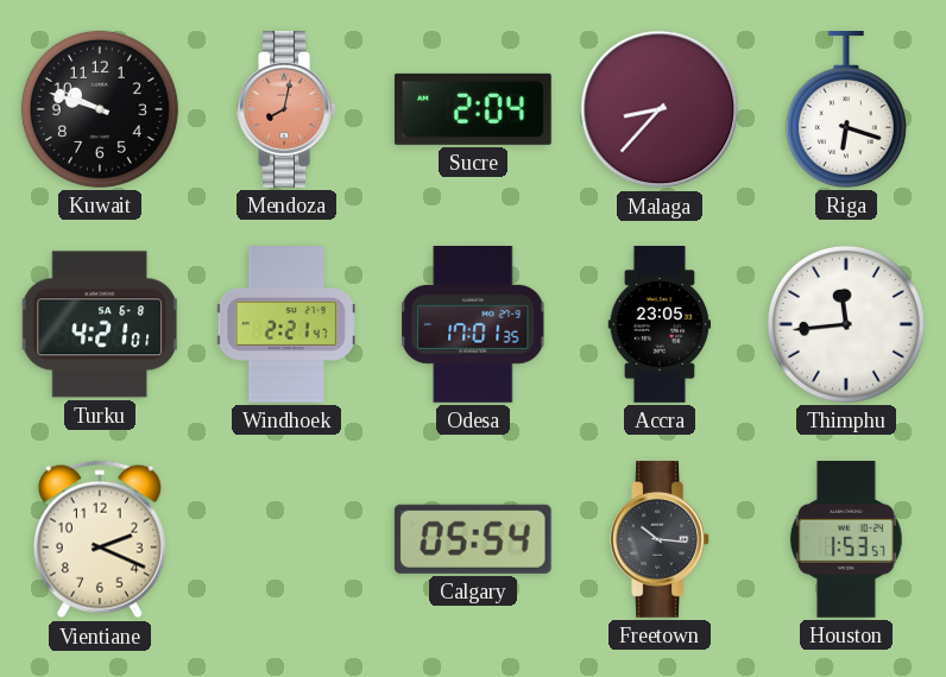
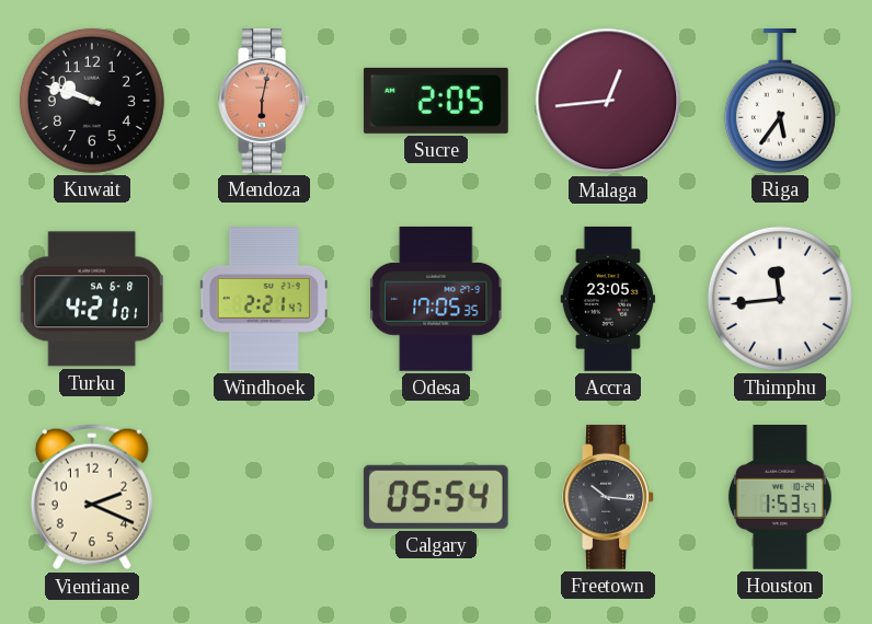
Mendoza: 8:02 -> 6:02 (264, 102)
Sucre: 2:04 -> 2:05 (436, 101)
Malaga: 8:37 -> 12:44 (608, 101)
Riga: 6:18 -> 5:36 (780, 102)
Odesa: 17:01 -> 17:05 (437, 300)
